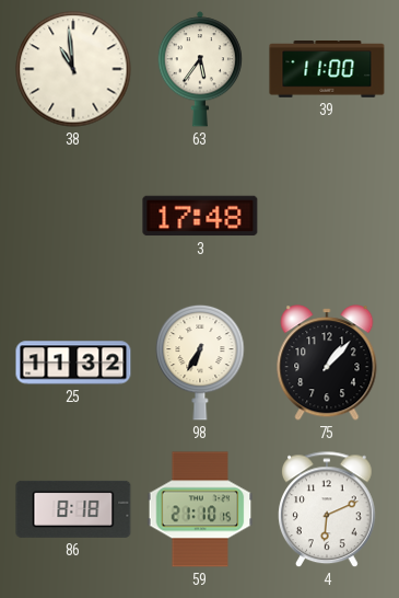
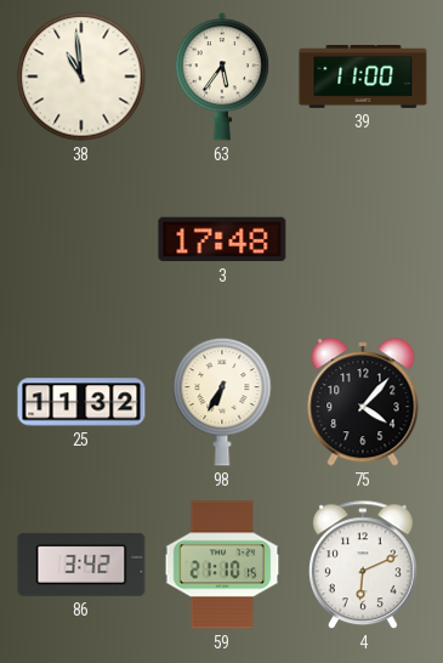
75: 1:07 -> 4:07 (363, 402)
86: 8:18 -> 3:42 (81, 565)
